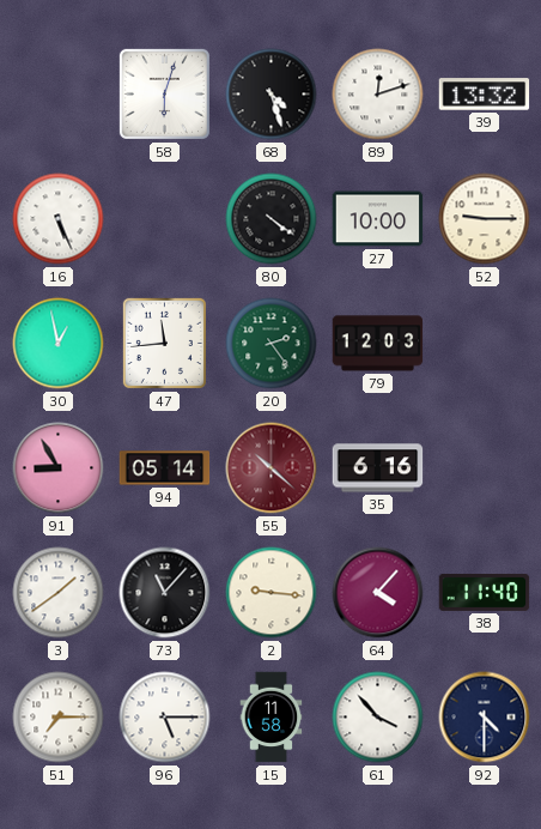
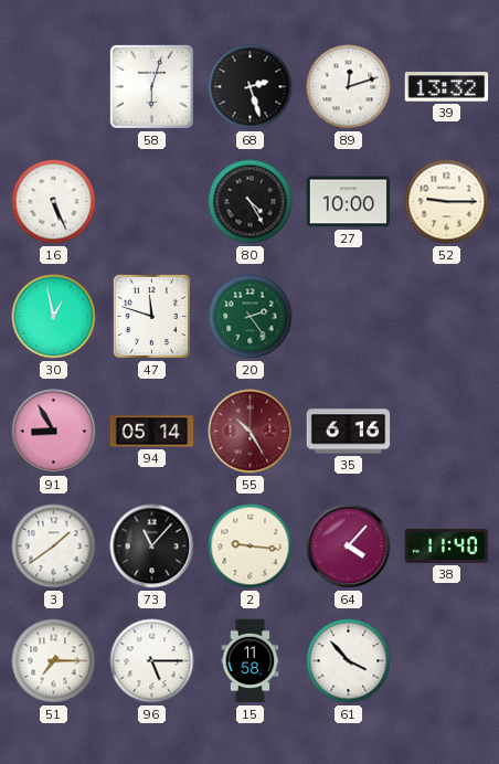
68: 4:27 -> 2:27 (251, 87)
80: 4:21 -> 4:25 (251, 202)
47: 11:44 -> 11:48 (151, 316)
79: 12:03 -> none (378, 344)
55: 10:22 -> 10:25 (251, 432)
92: 4:30 -> none (485, 718)
